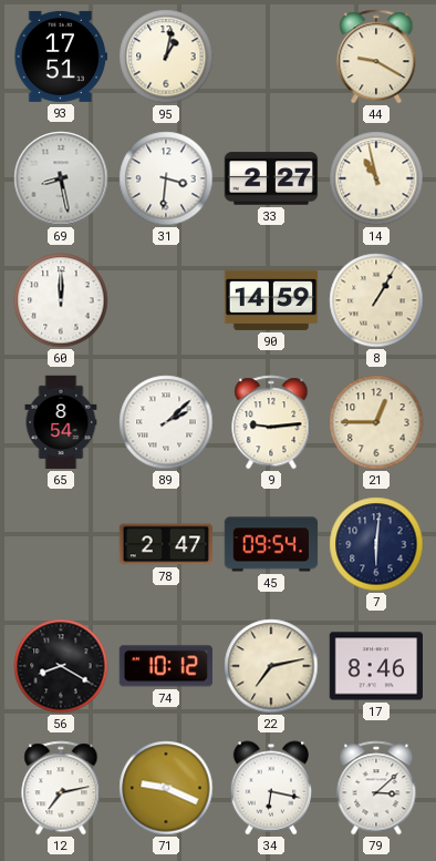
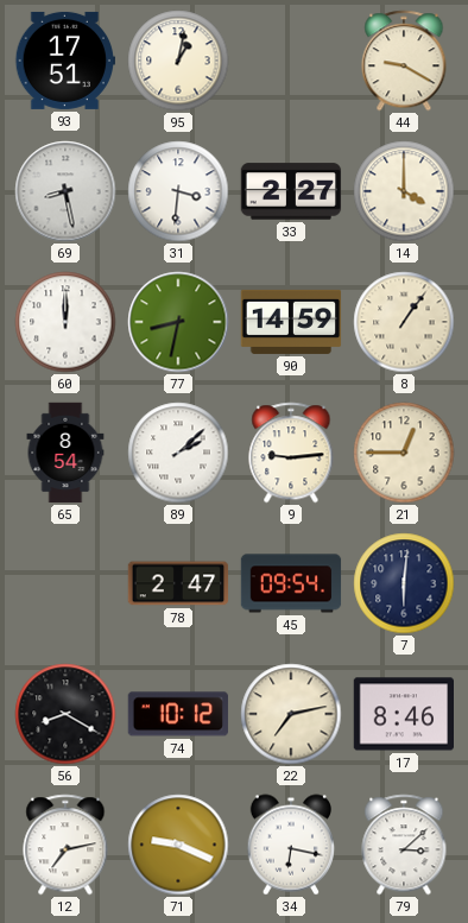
14: 10:58 -> 4:00 (404, 191)
77: none -> 8:32 (178, 322)
8: 1:05 -> 1:06 (404, 322)
